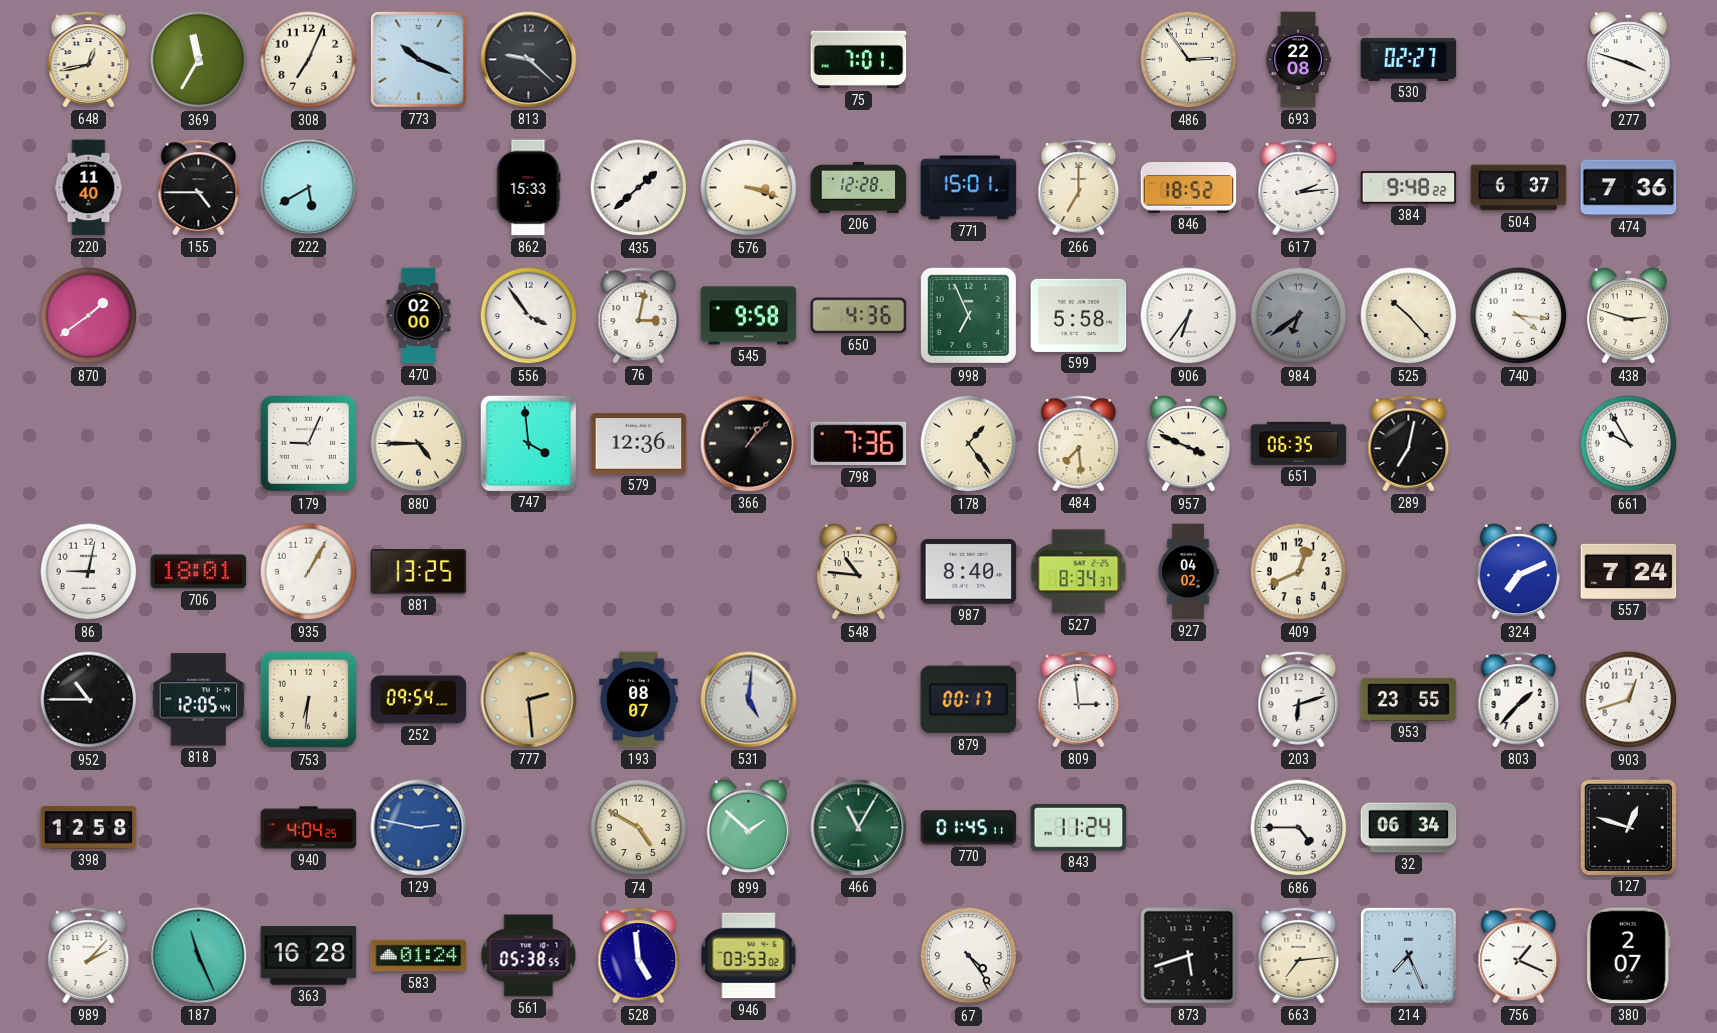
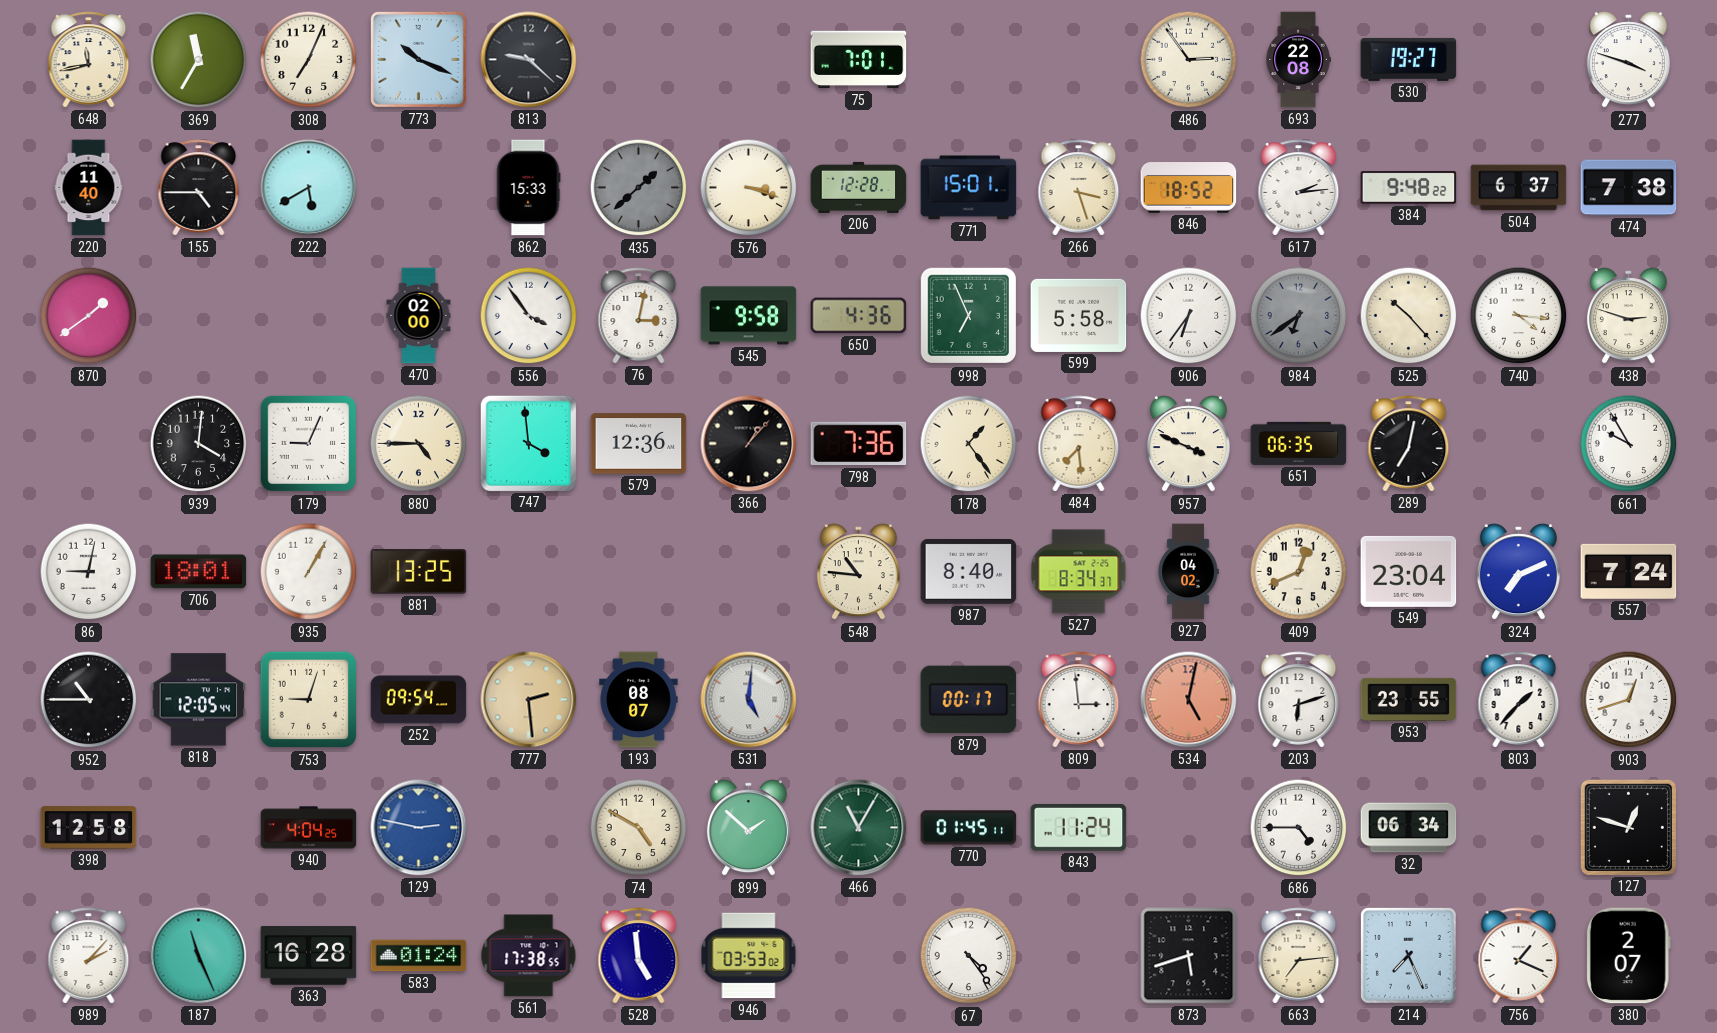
648: 12:43 -> 11:43 (89, 60)
530: 02:27 -> 19:27 (1409, 59)
435 dial: white -> grey (639, 188)
266: 7:00 -> 3:27 (1079, 188)
474: 7:36 -> 7:38 (1629, 188)
939: none -> 4:01 (199, 444)
549: none -> 23:04 (1409, 571)
753: 6:31 -> 9:03 (309, 700)
534: none -> 5:02 (1189, 700)
561: 05:38 -> 17:38 (529, 956)
